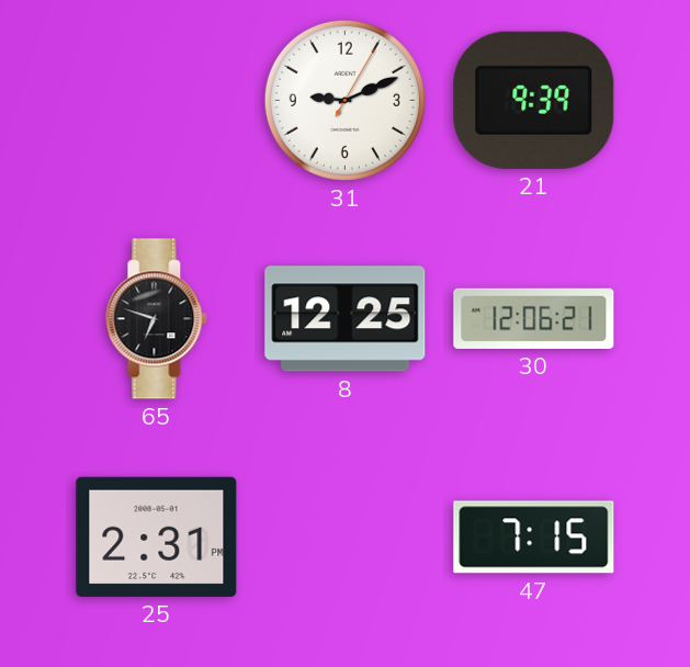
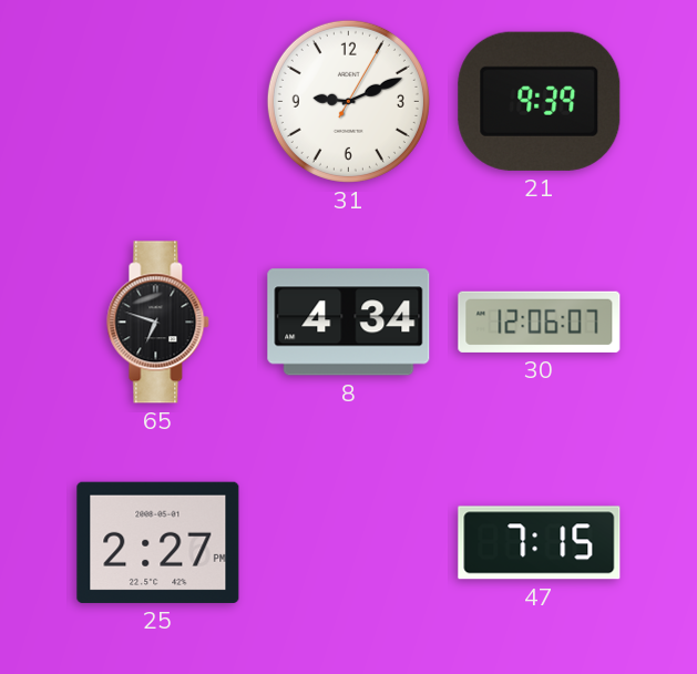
8: 12:25 -> 4:34 (349, 323)
30: 12:06:21 -> 12:06:07 (540, 321)
25: 2:31 -> 2:27 (158, 542)
